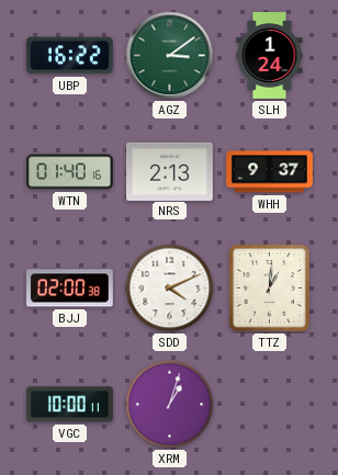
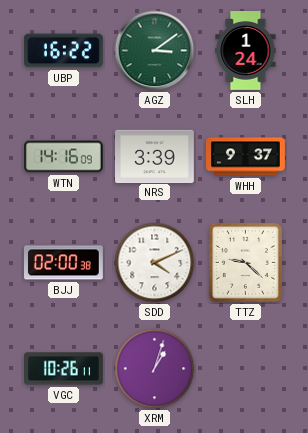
WTN: 01:40 -> 14:16 (64, 157)
NRS: 2:13 -> 3:39 (155, 156)
TTZ: 1:01 -> 9:22 (245, 262)
VGC: 10:00 -> 10:26 (64, 369)
